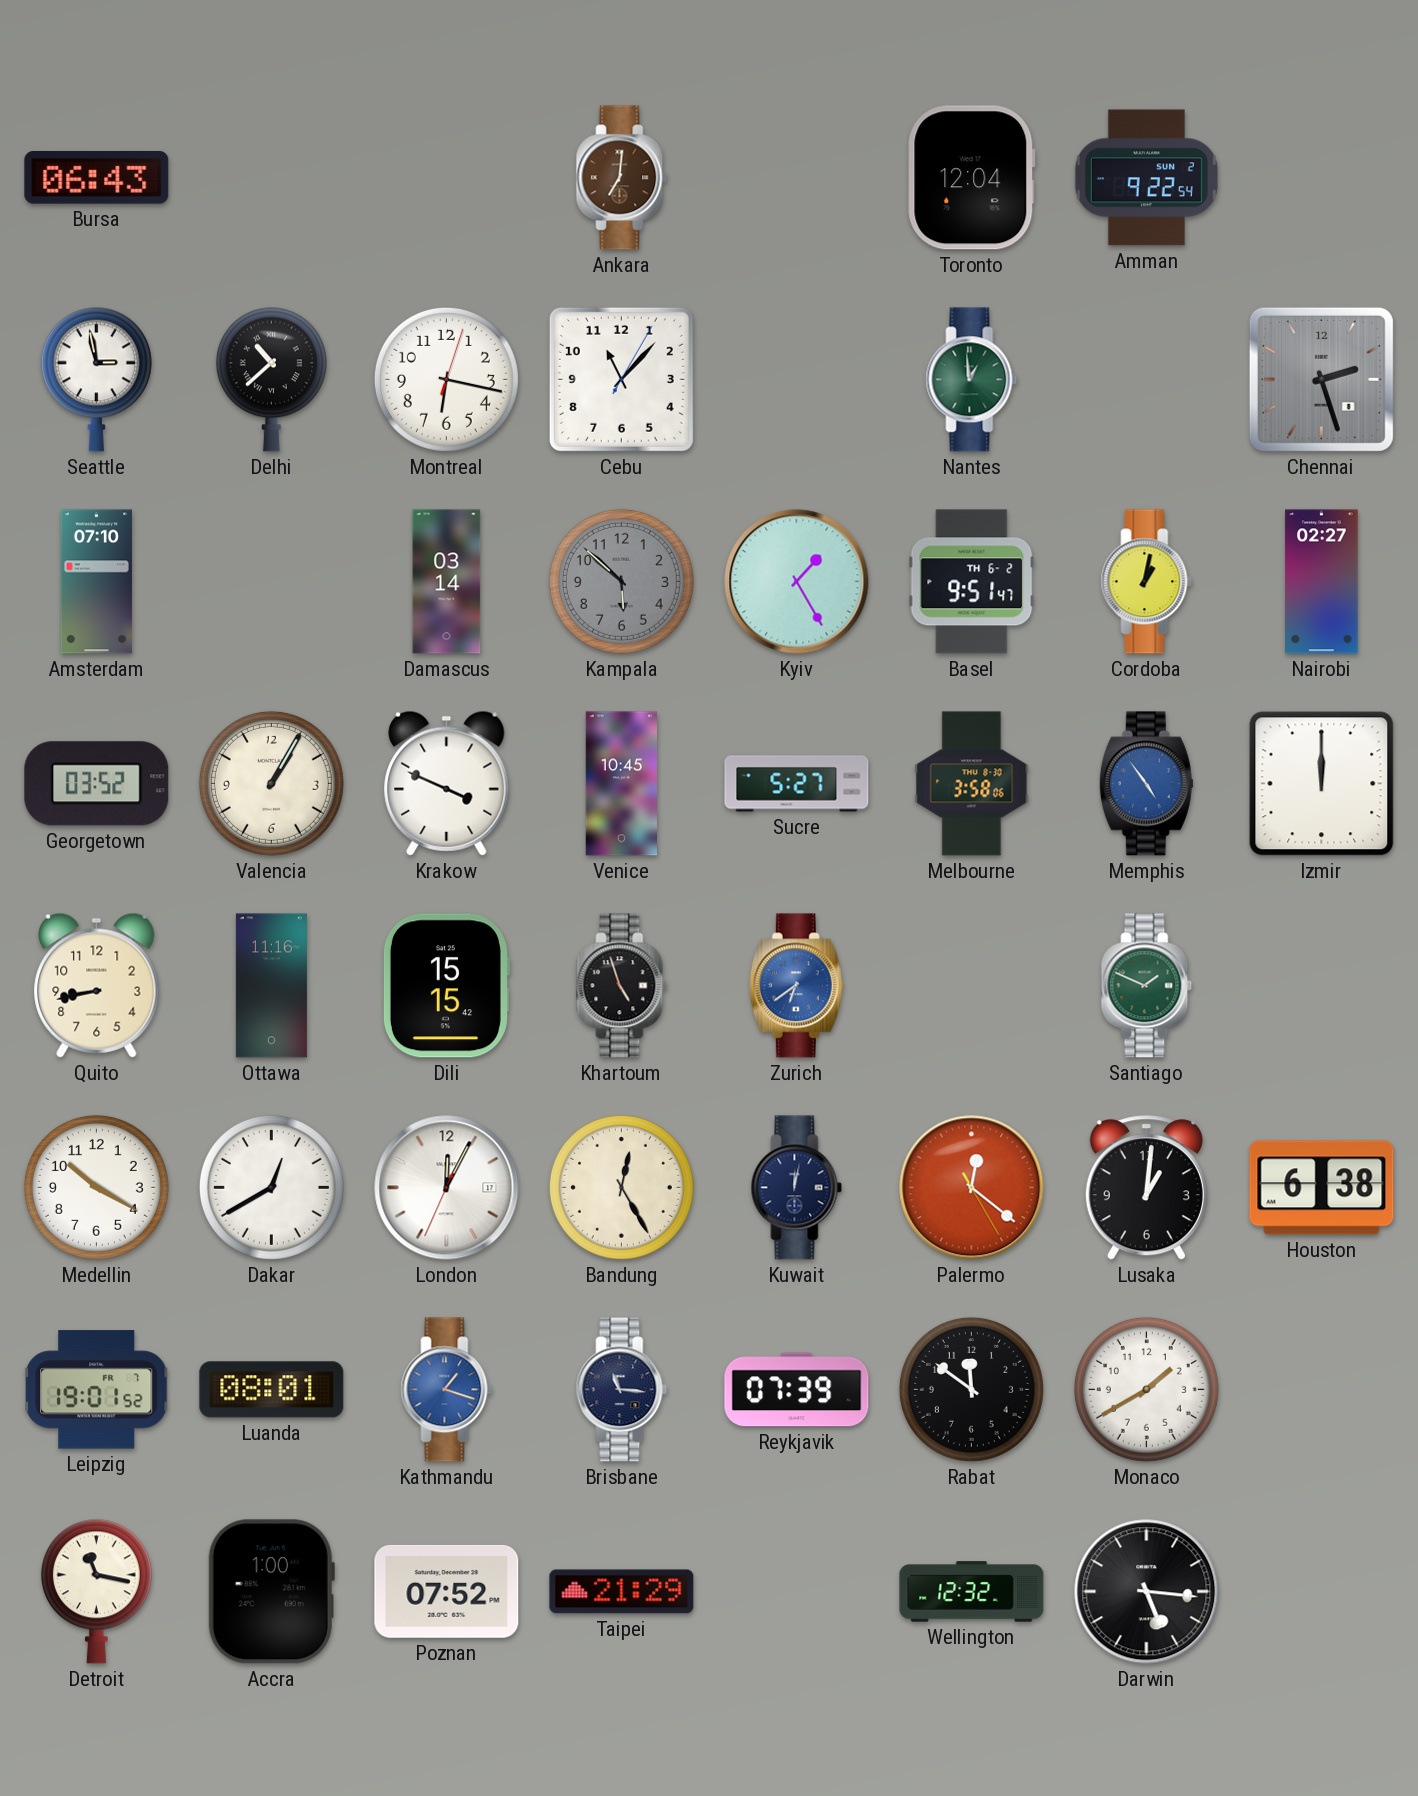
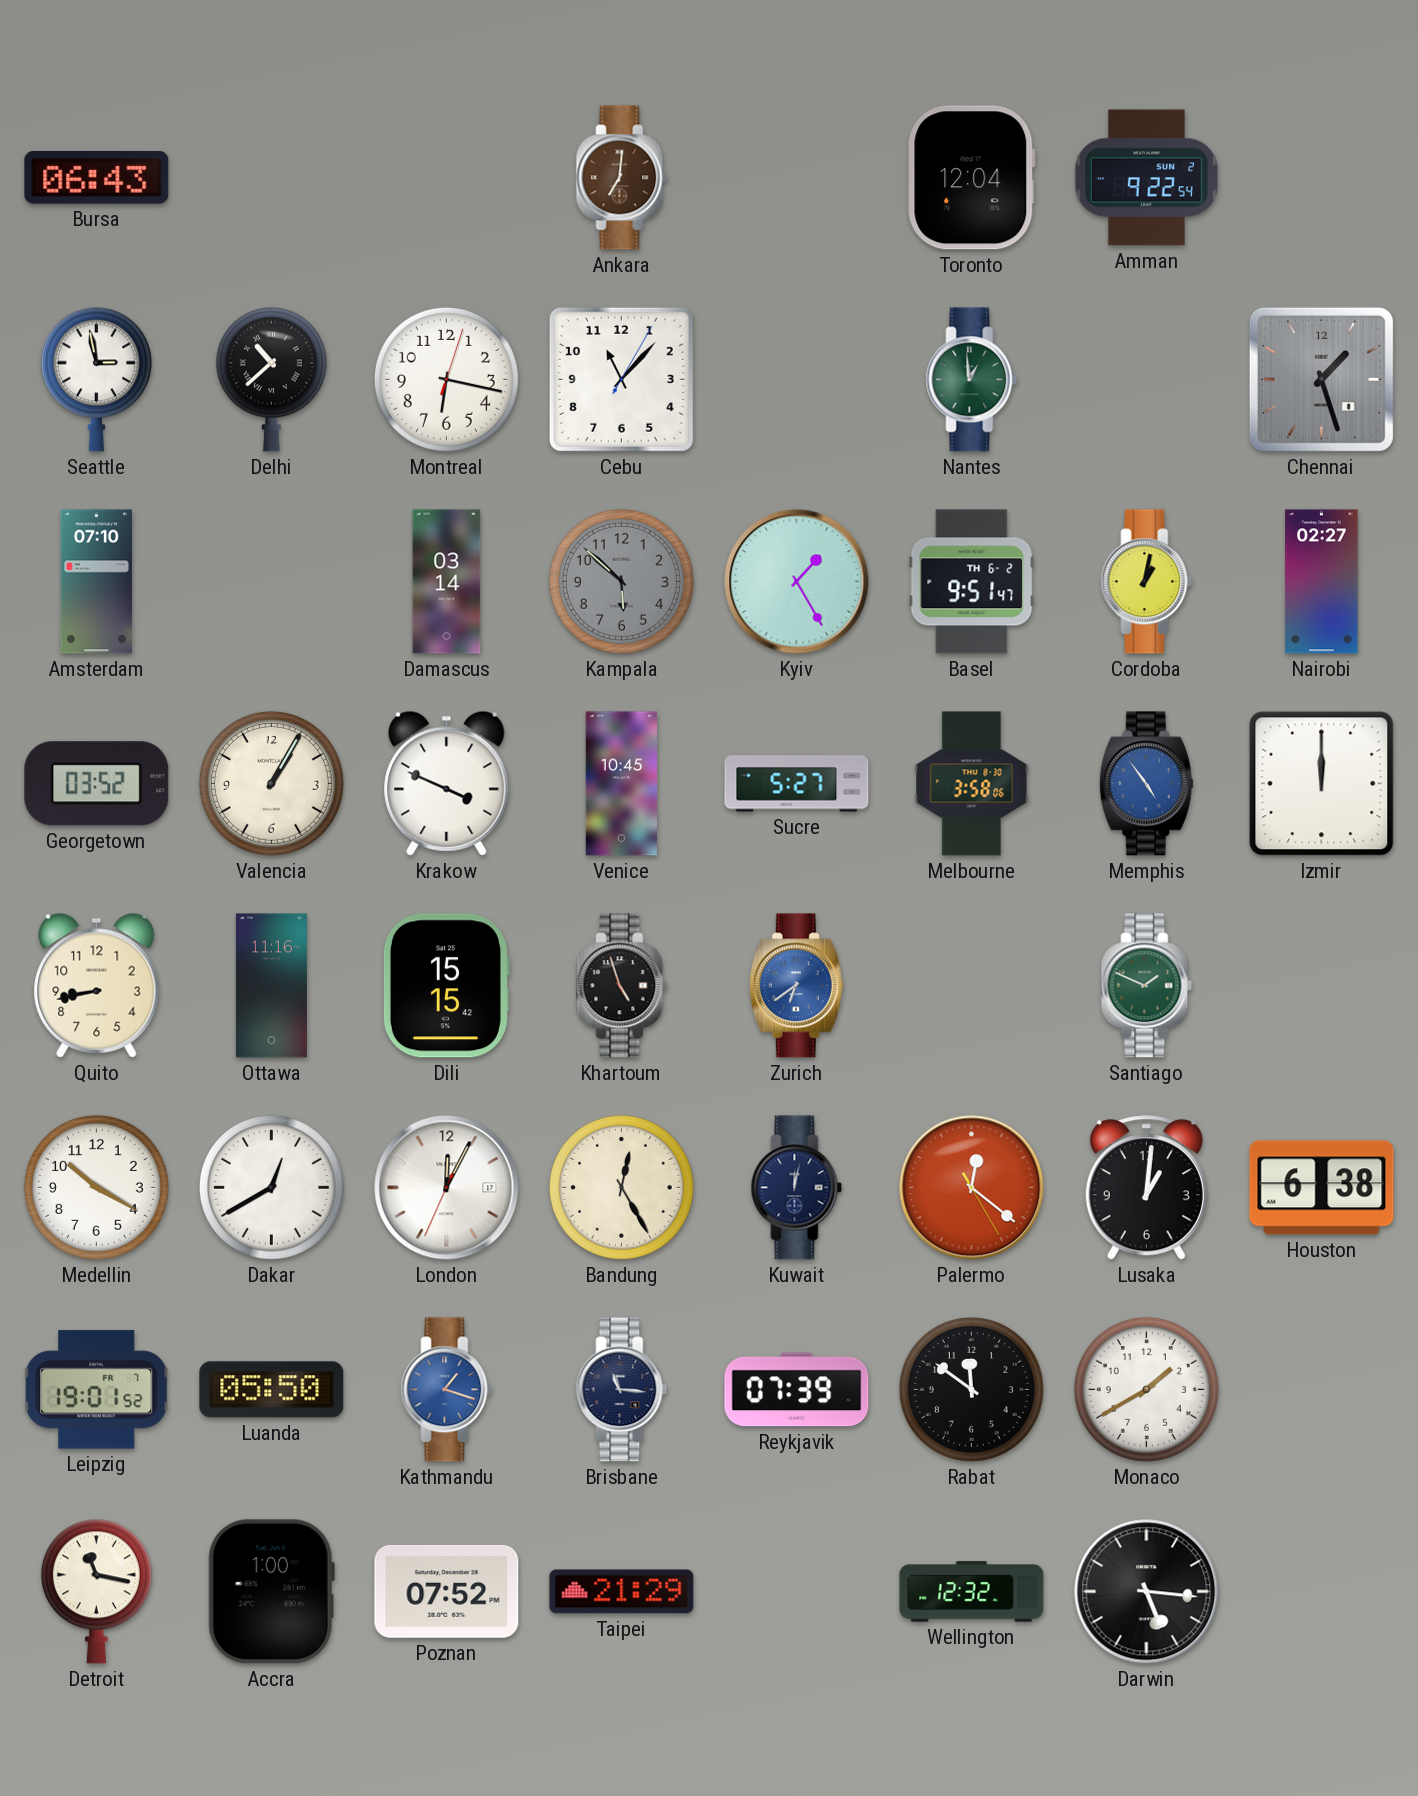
Chennai: 2:27 -> 1:27 (1321, 379)
Luanda: 08:01 -> 05:50 (272, 1390)
